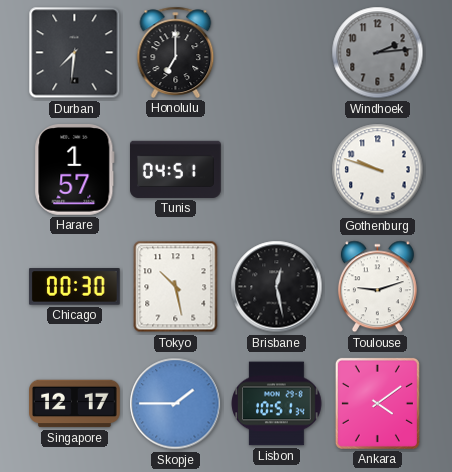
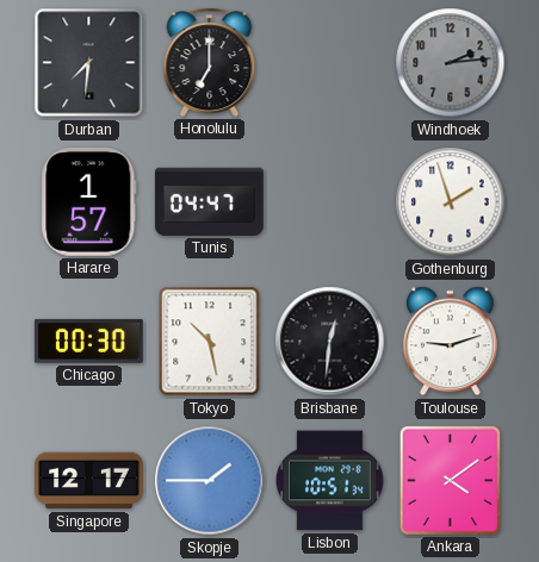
Tunis: 04:51 -> 04:47 (210, 201)
Gothenburg: 9:48 -> 1:57 (451, 202)
Brisbane: 12:28 -> 12:31 (330, 342)
